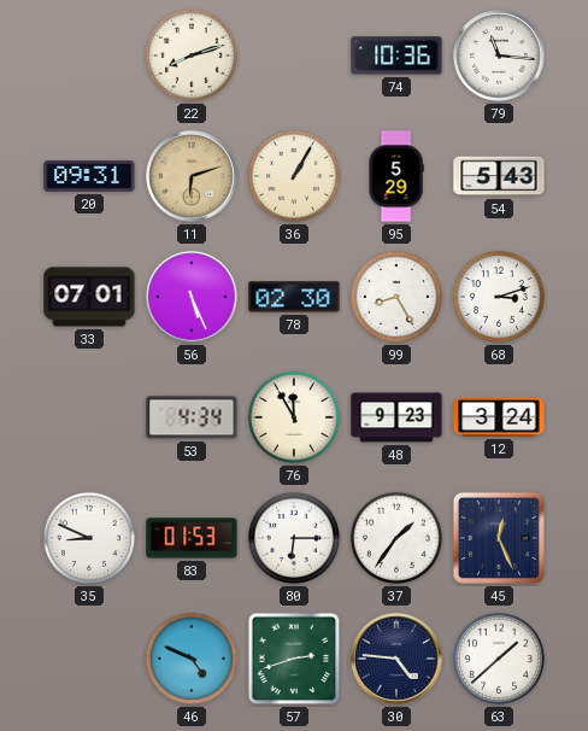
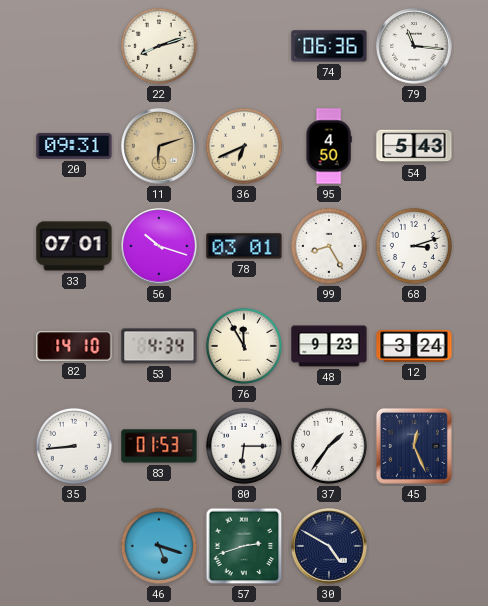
74: 10:36 -> 06:36 (329, 46)
36: 1:05 -> 6:41 (244, 146)
95: 5:29 -> 4:50 (329, 146)
56: 5:26 -> 10:18 (159, 246)
78: 02:30 -> 03:01 (244, 246)
82: none -> 14:10 (74, 346)
35: 8:49 -> 8:44 (74, 446)
46: 4:49 -> 5:18 (159, 546)
30: 4:46 -> 4:50 (329, 546)
63: 1:38 -> none (499, 659)
